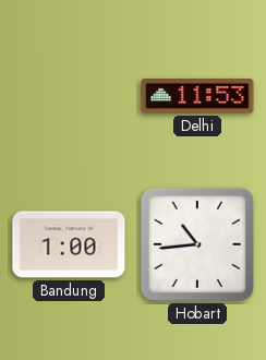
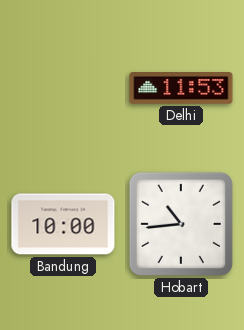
Bandung: 1:00 -> 10:00 (63, 224)
